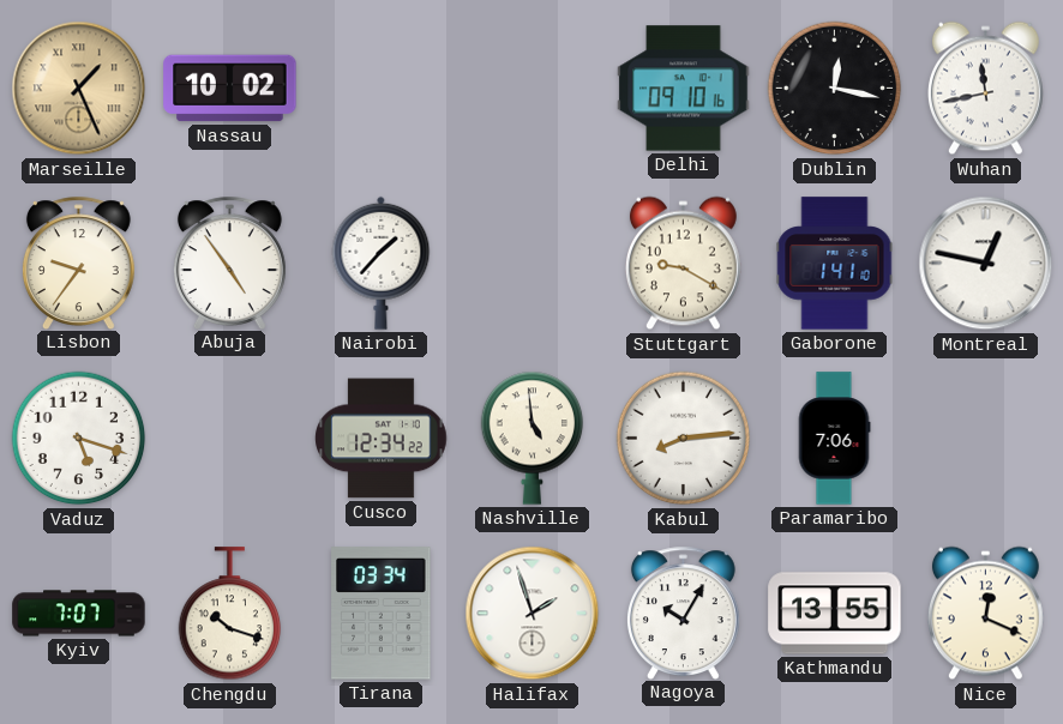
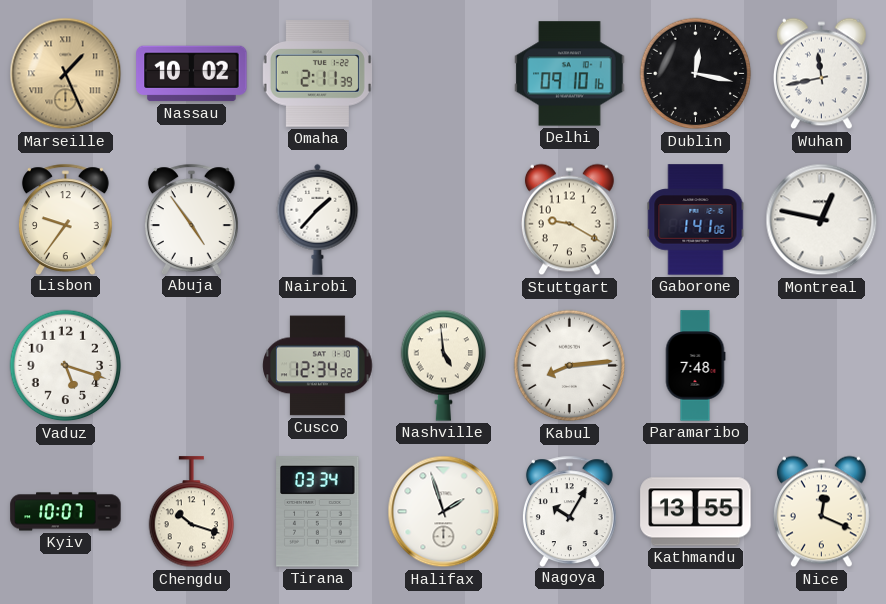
Omaha: none -> 2:11 (317, 74)
Gaborone: 1:41:10 -> 1:41:06 (696, 220)
Paramaribo: 7:06 -> 7:48 (695, 366)
Kyiv: 7:07 -> 10:07 (66, 512)
